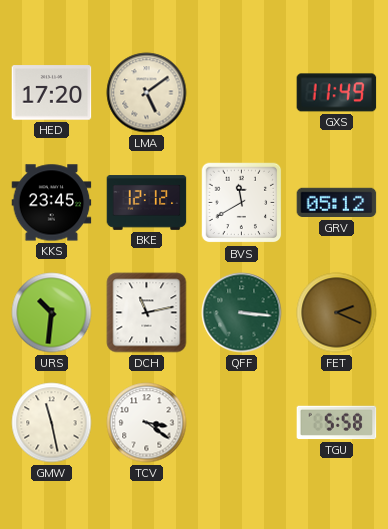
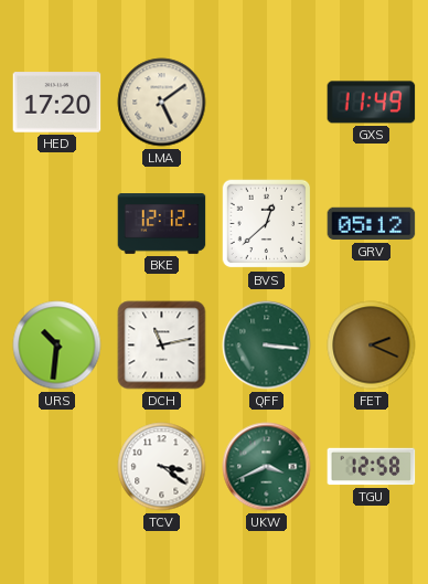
KKS: 23:45 -> none (52, 203)
BVS: 11:40 -> 12:38 (267, 224)
GMW: 11:28 -> none (52, 423)
UKW: none -> 3:41 (267, 467)
TGU: 5:58 -> 12:58 (372, 467)
